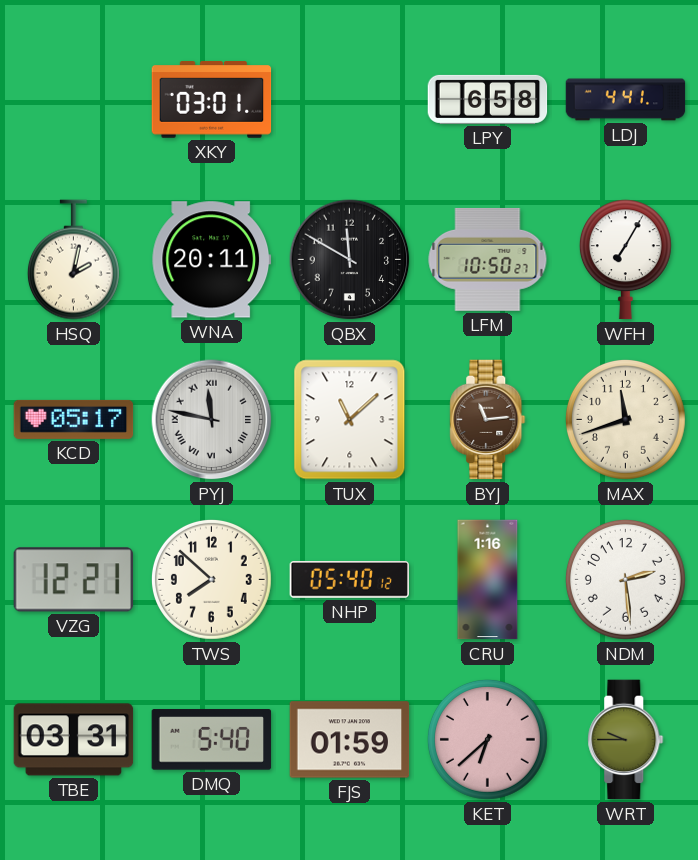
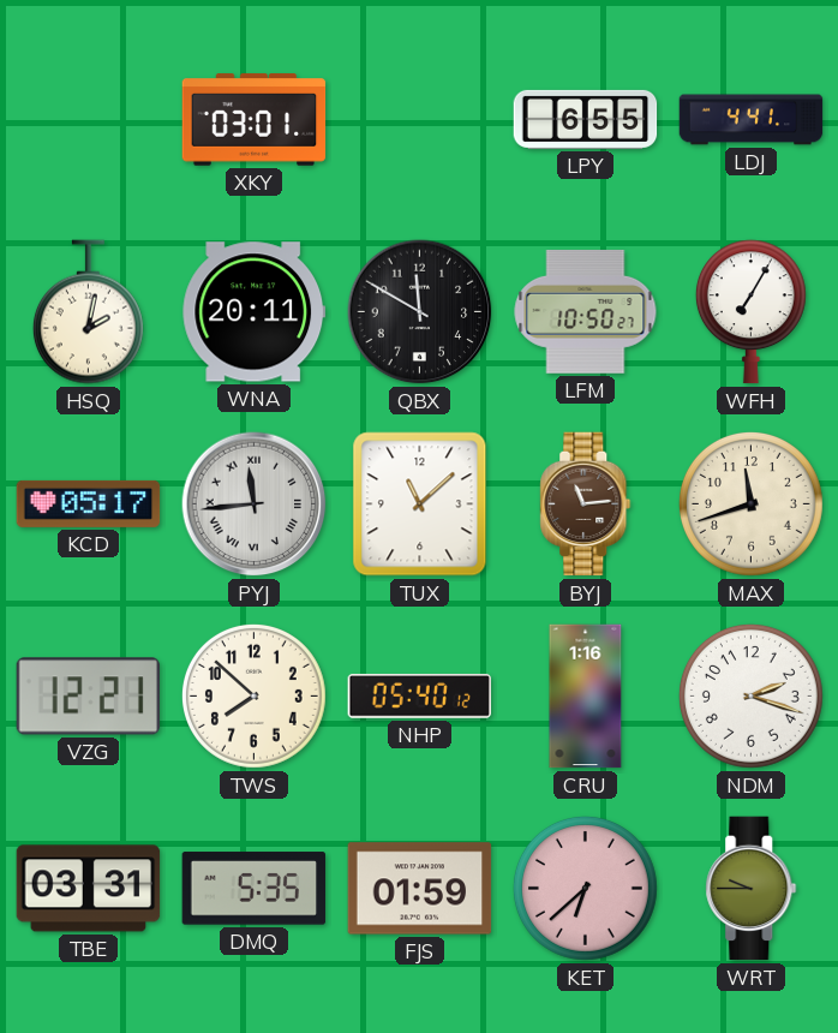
LPY: 6:58 -> 6:55 (586, 119)
PYJ: 11:47 -> 11:44 (255, 504)
NDM: 2:29 -> 2:18 (750, 695)
DMQ: 5:40 -> 5:35 (255, 889)
